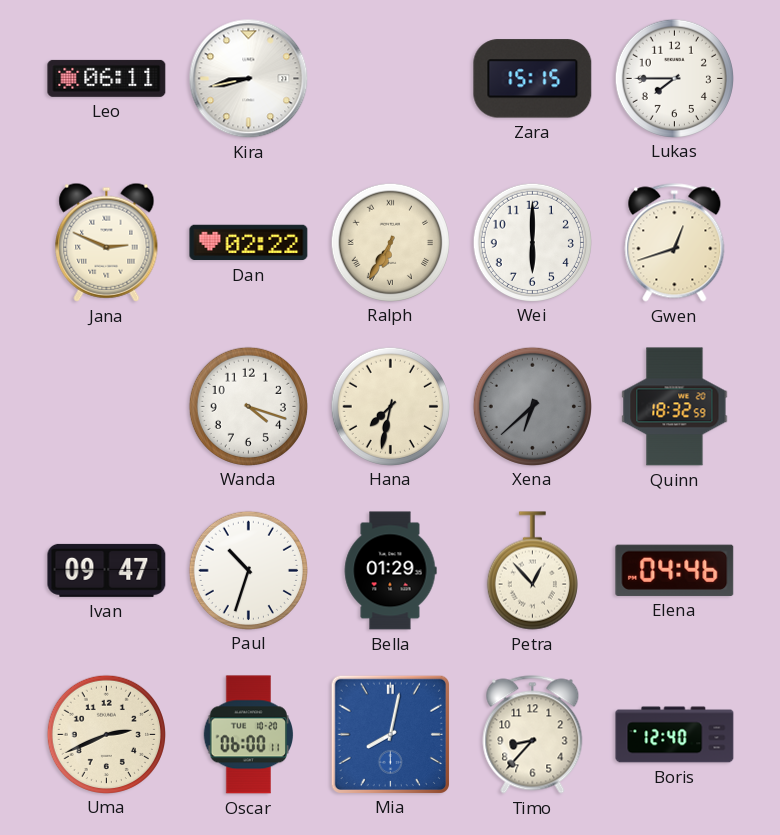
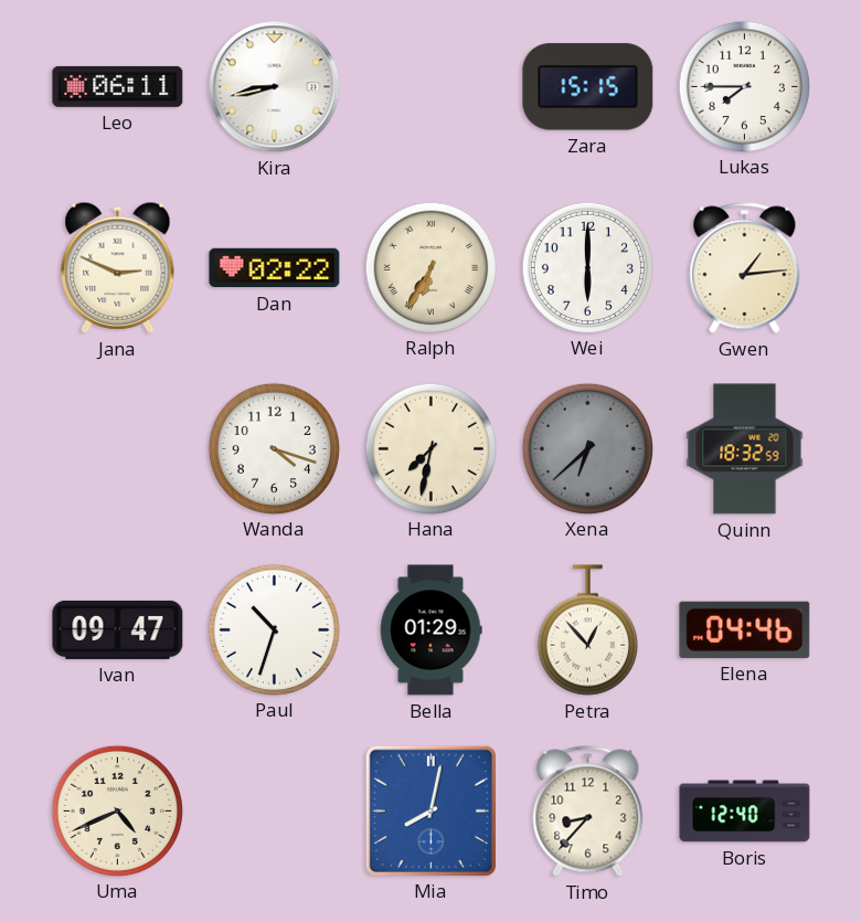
Gwen: 12:42 -> 1:14 (745, 268)
Uma: 2:41 -> 4:41 (117, 810)
Oscar: 06:00 -> none (248, 735)
